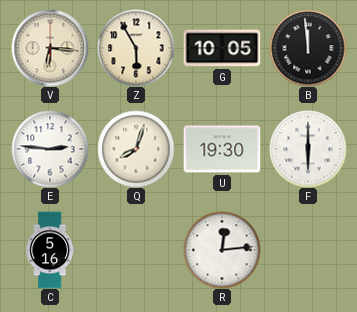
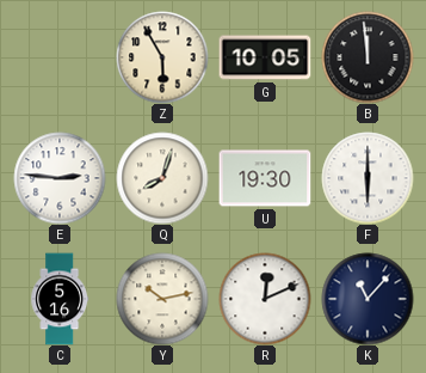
V: 6:16 -> none (50, 48)
Y: none -> 10:13 (162, 299)
R: 12:14 -> 12:11 (265, 299)
K: none -> 11:07 (368, 299)
